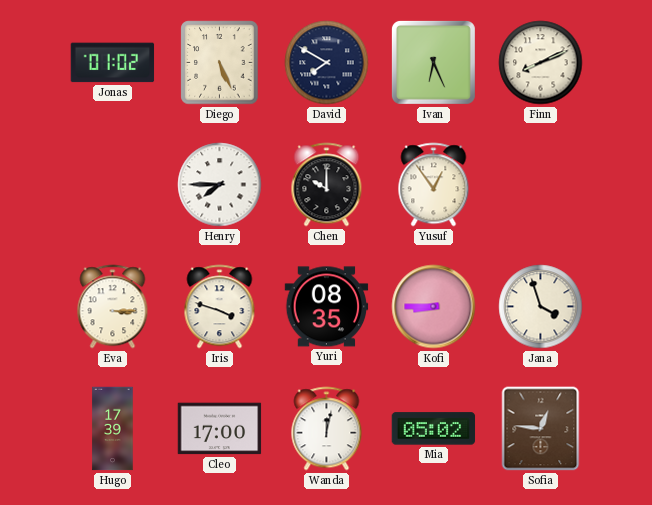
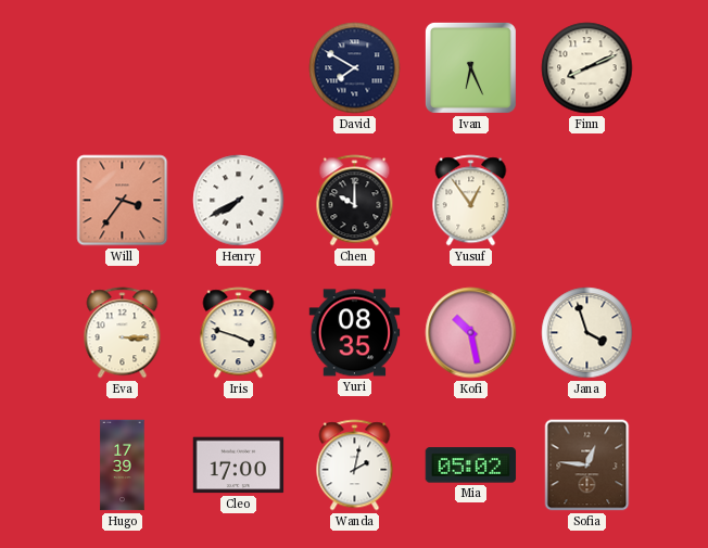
Jonas: 01:02 -> none (113, 63)
Diego: 5:26 -> none (220, 63)
Will: none -> 3:36 (123, 201)
Henry: 7:45 -> 7:40 (239, 201)
Kofi: 8:45 -> 10:28 (471, 333)
Wanda: 12:02 -> 2:02 (355, 466)
